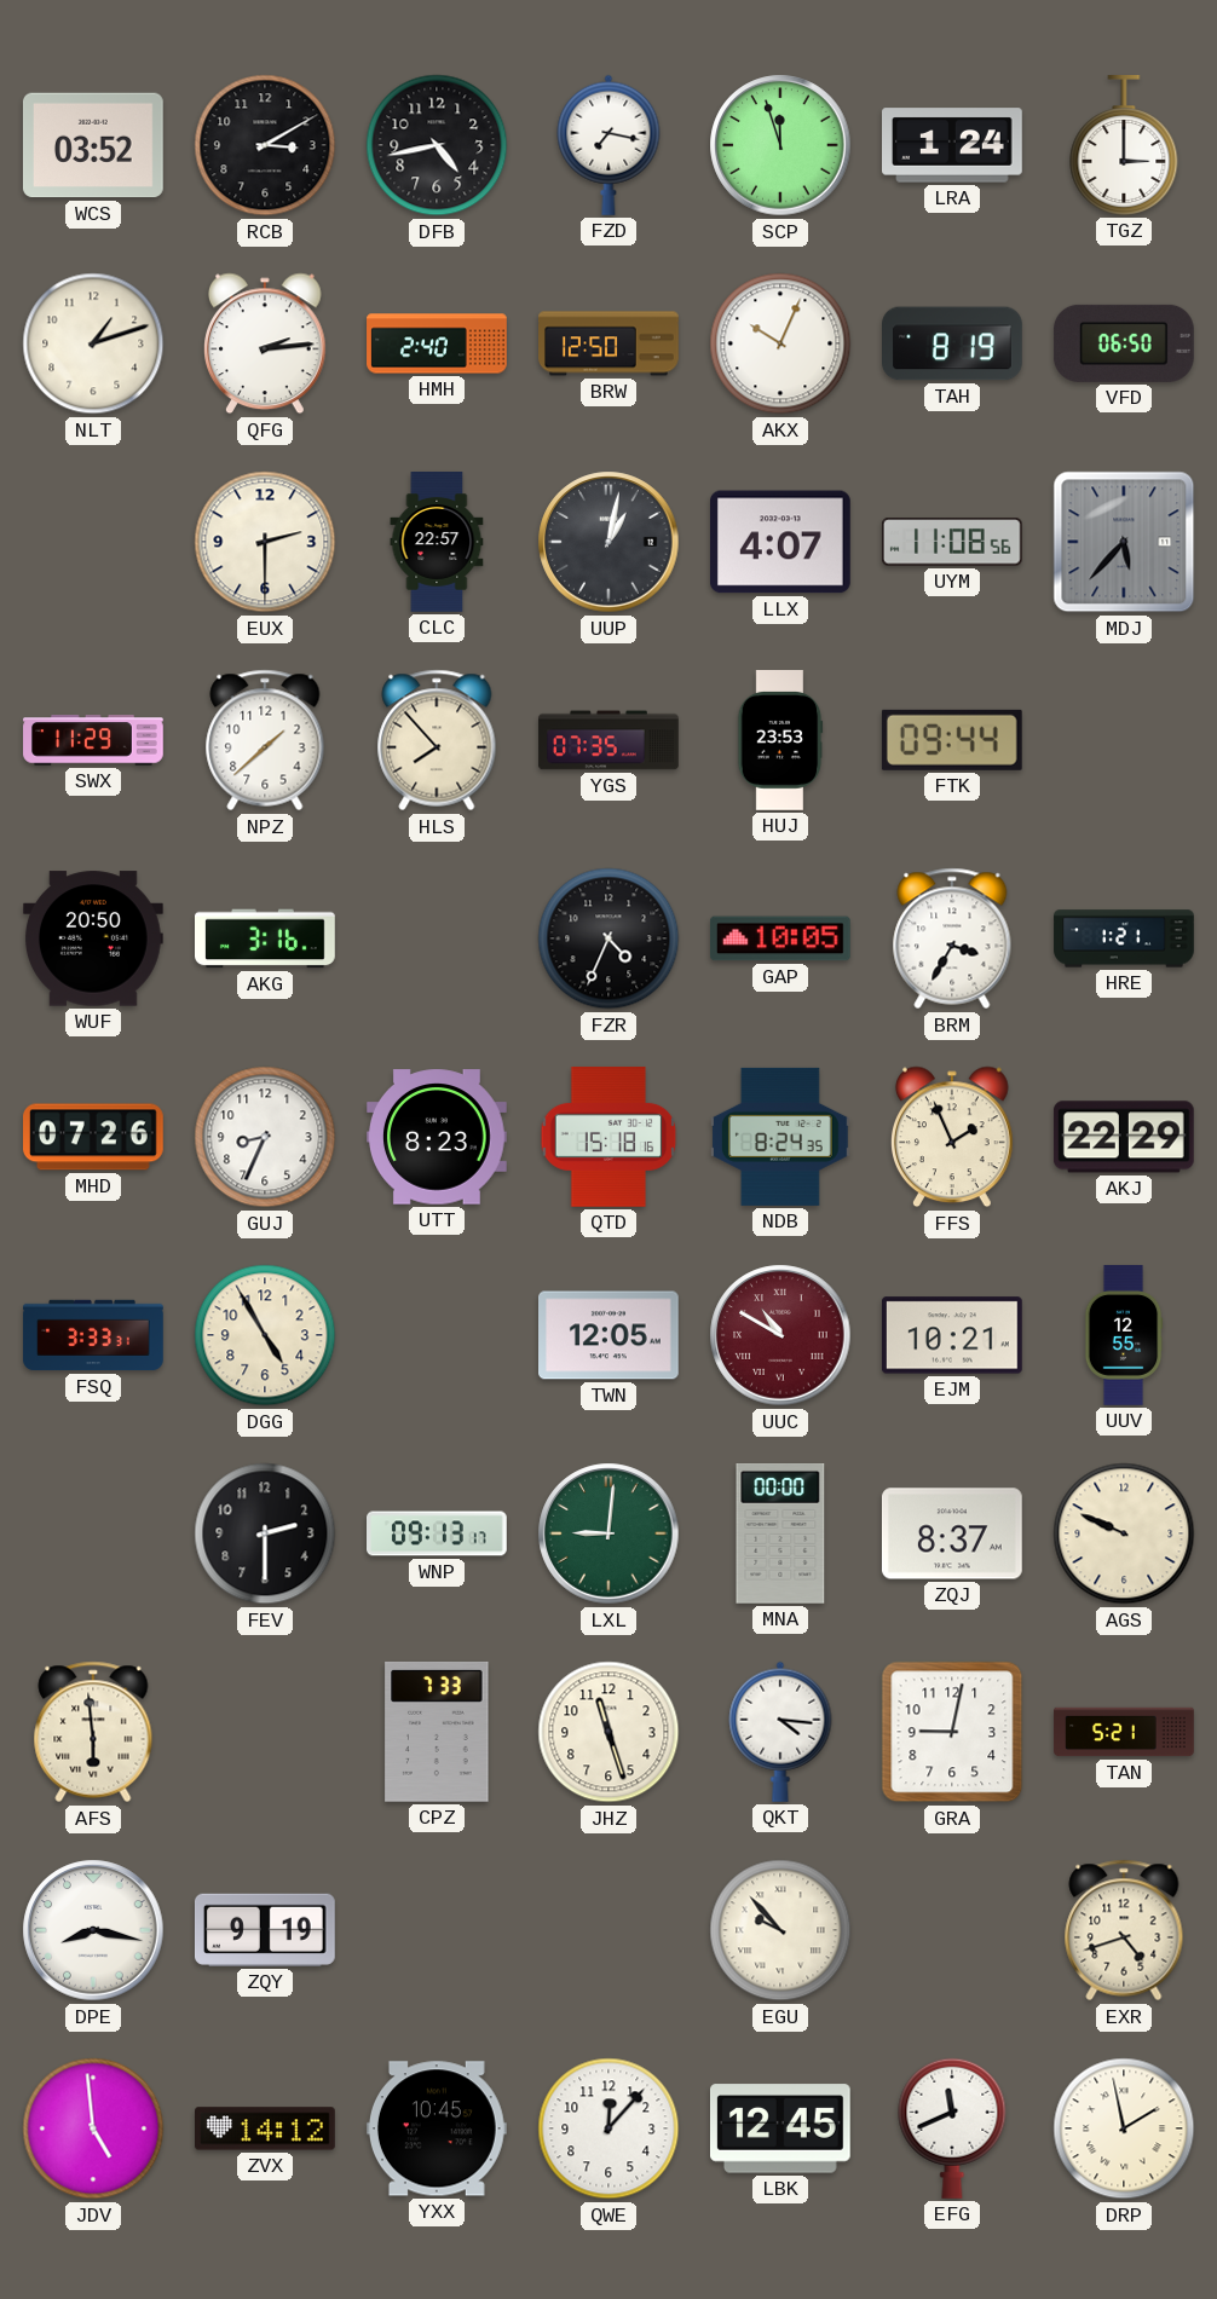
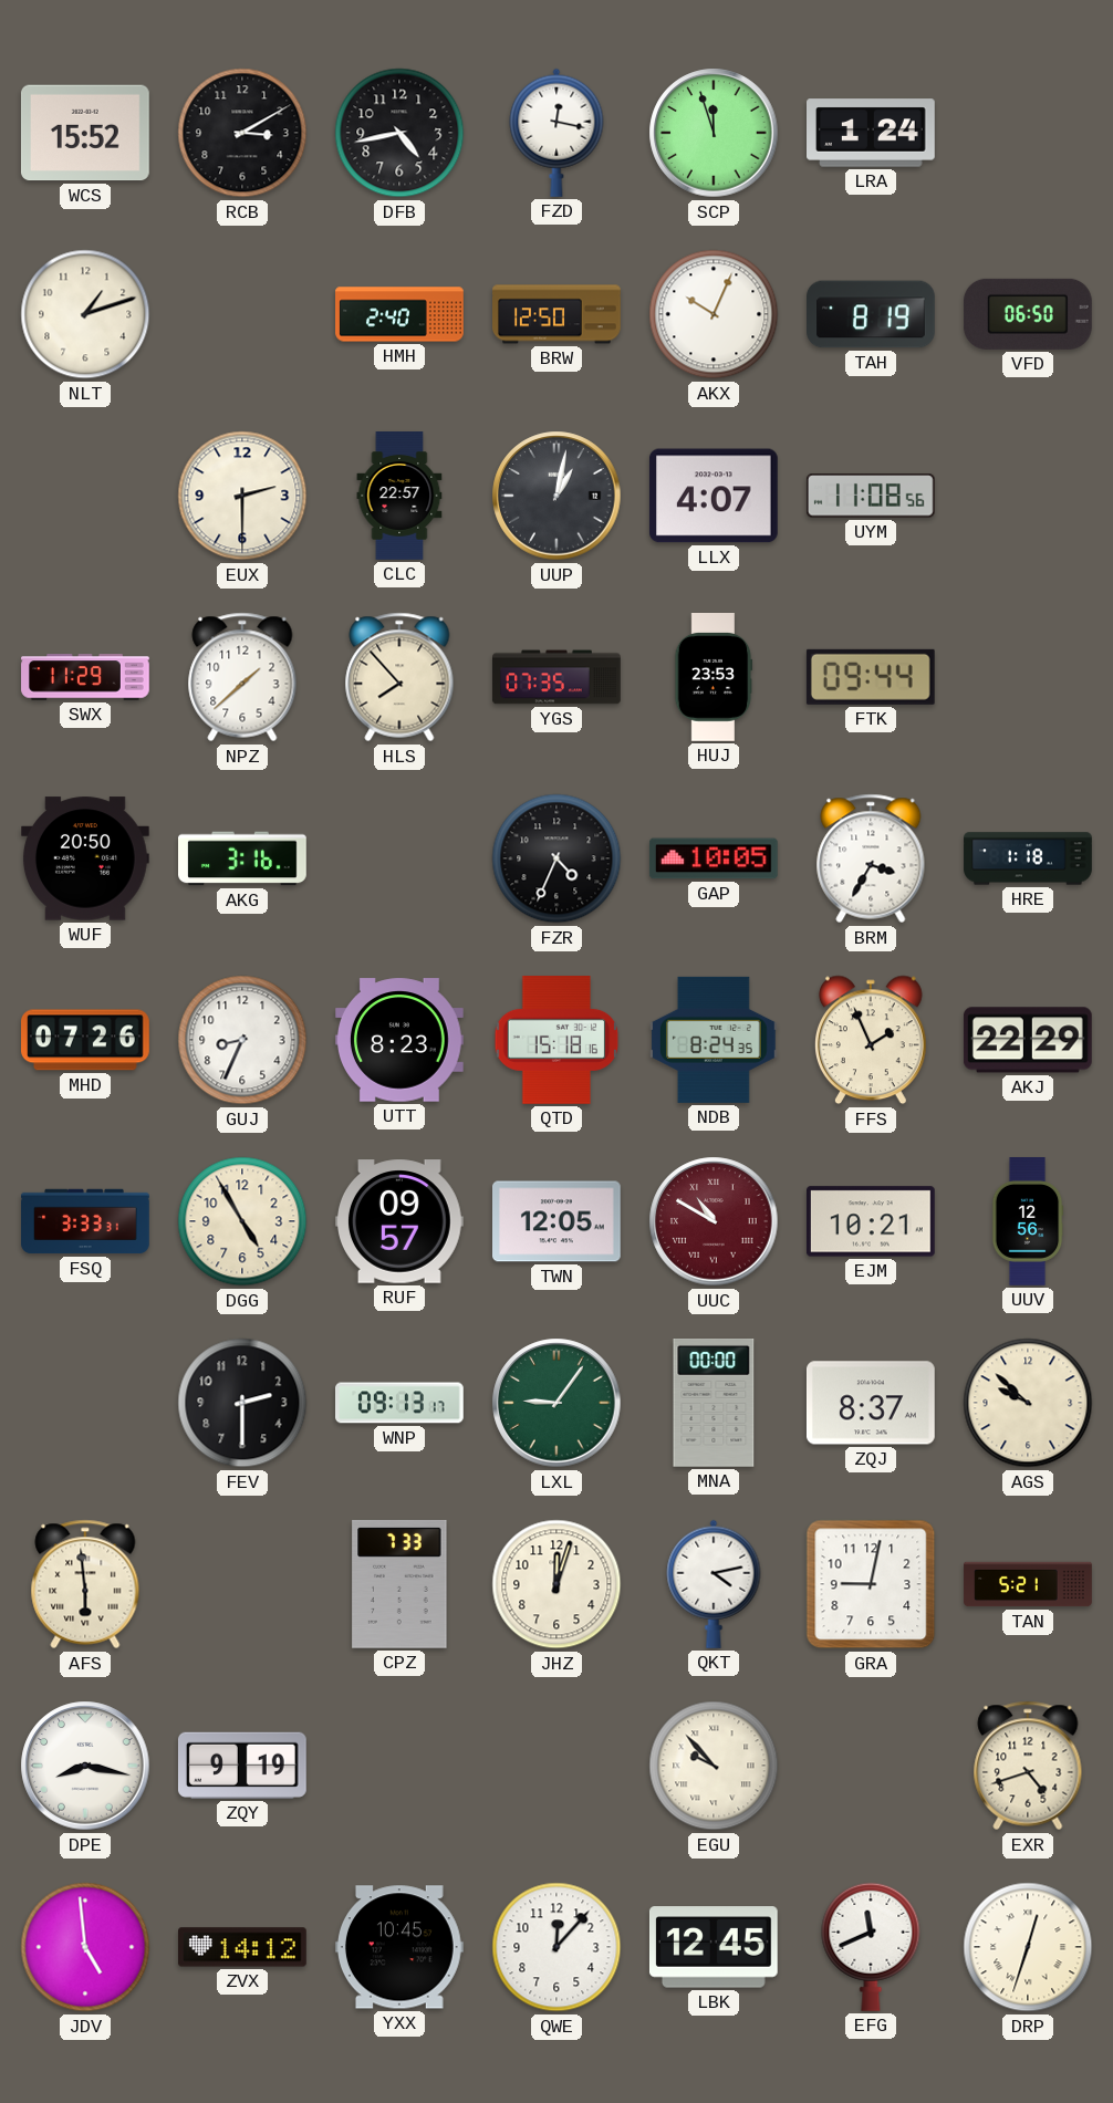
WCS: 03:52 -> 15:52 (85, 133)
FZD: 7:17 -> 12:17 (556, 133)
TGZ: 3:00 -> none (1124, 146)
QFG: 2:14 -> none (266, 343)
MDJ: 5:37 -> none (1124, 542)
HRE: 1:21 -> 1:18 (1028, 858)
RUF: none -> 09:57 (401, 1221)
UUV: 12:55 -> 12:56 (1028, 1221)
LXL: 9:01 -> 9:06 (556, 1403)
AGS: 9:49 -> 9:52 (1028, 1403)
JHZ: 11:27 -> 12:03 (556, 1584)
QKT: 4:16 -> 4:13 (714, 1584)
DRP: 1:58 -> 12:33 (1028, 1947)
